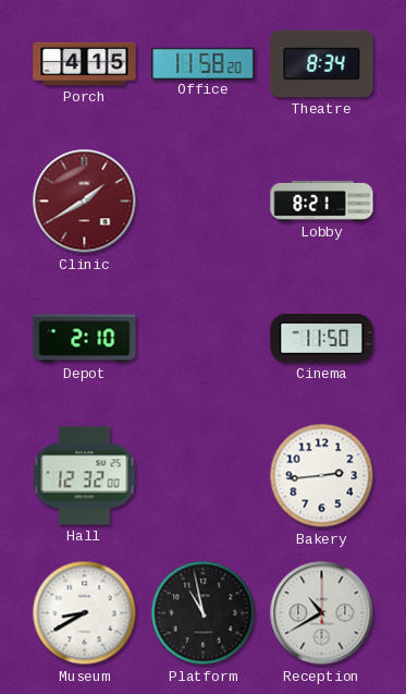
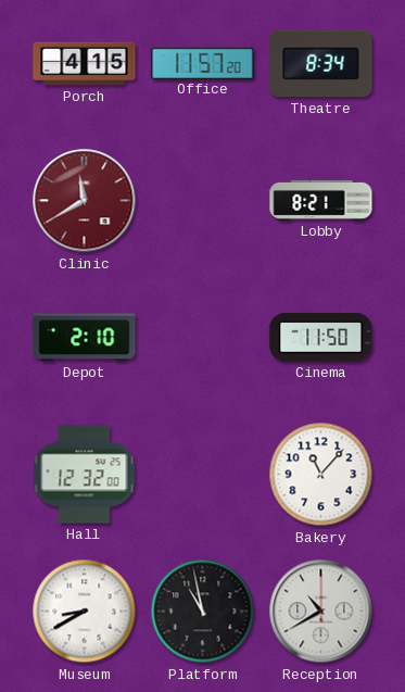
Office: 11:58 -> 11:57 (203, 63)
Clinic: 1:40 -> 11:40 (85, 201)
Bakery: 2:44 -> 11:07 (321, 475)
